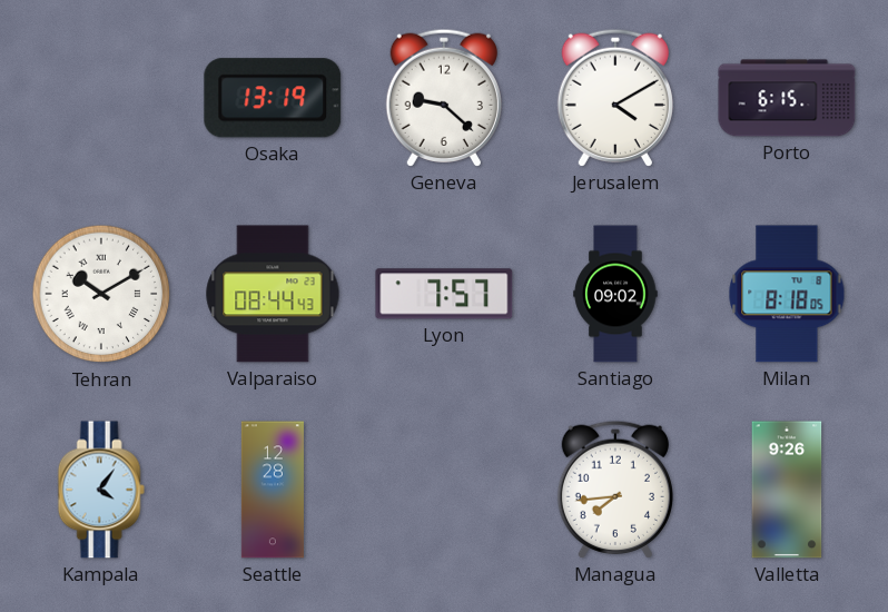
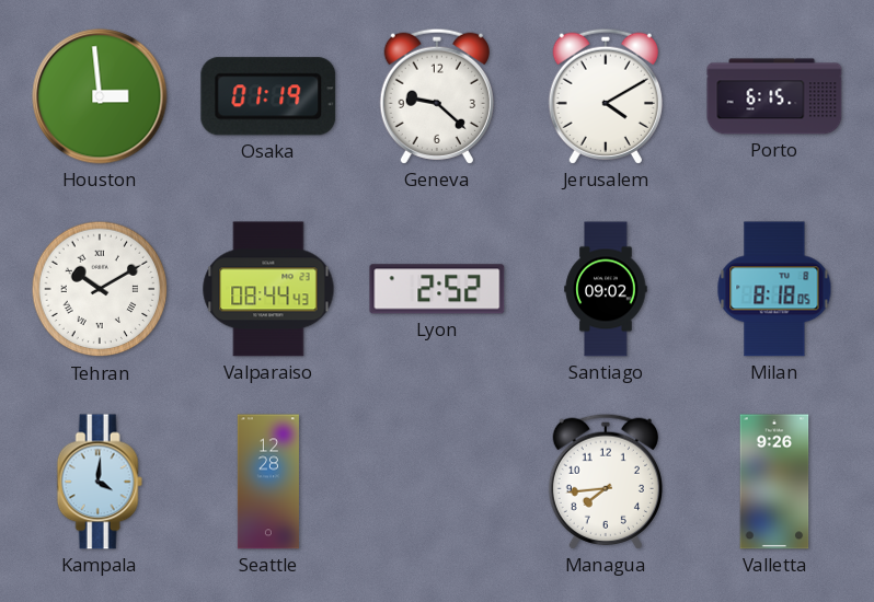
Houston: none -> 2:59 (100, 96)
Osaka: 13:19 -> 01:19 (268, 96)
Lyon: 7:57 -> 2:52 (437, 289)
Kampala: 4:06 -> 4:01 (100, 482)
